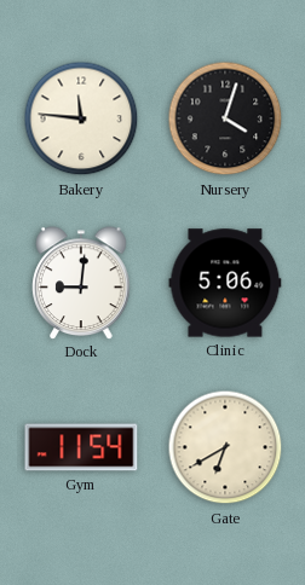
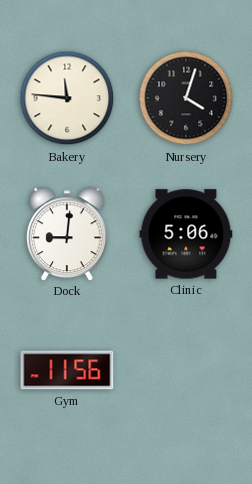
Gym: 11:54 -> 11:56 (67, 370)
Gate: 6:40 -> none (225, 447)
